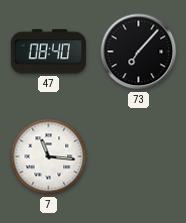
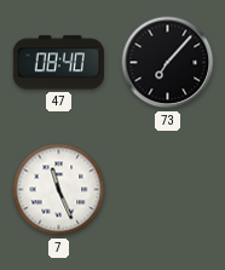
7: 11:16 -> 11:26 (59, 190)
